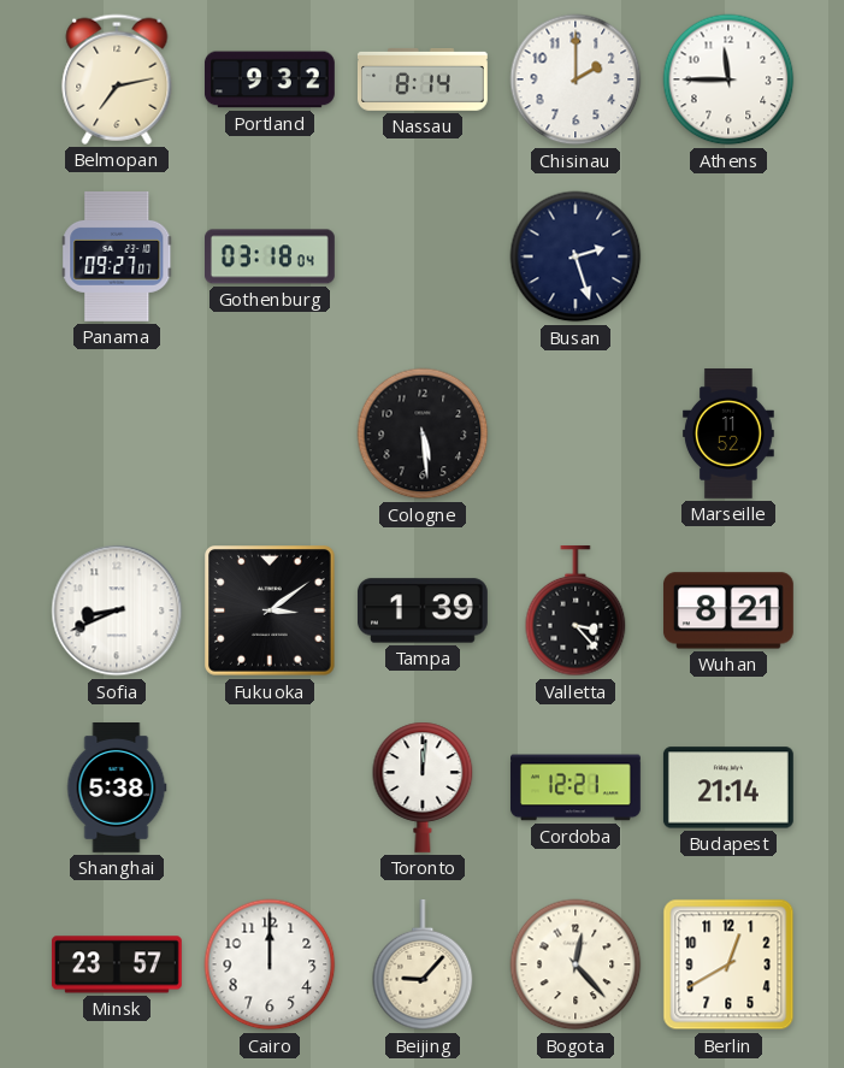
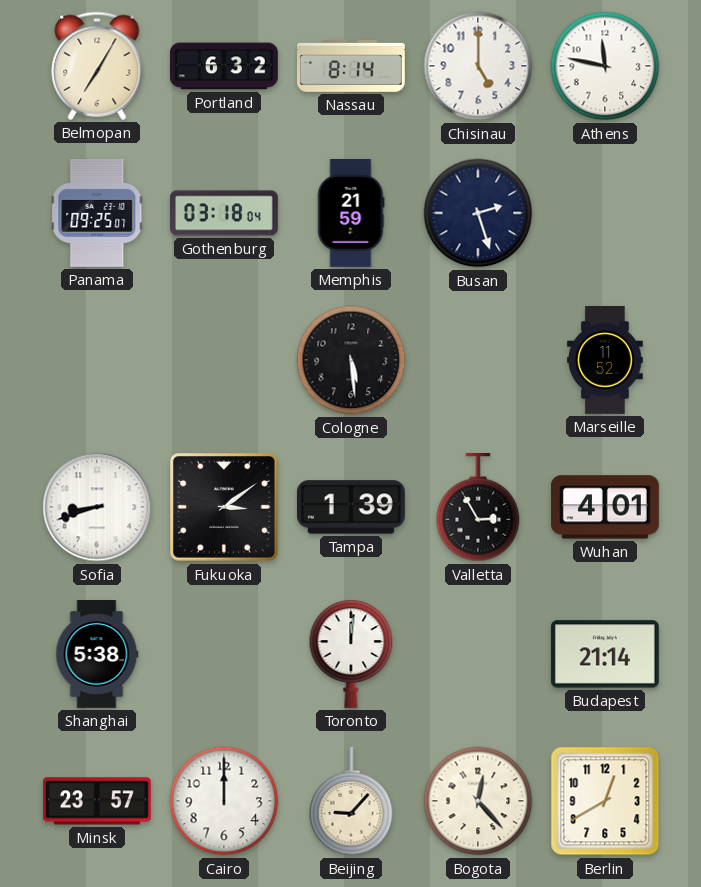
Belmopan: 7:13 -> 7:05 (97, 66)
Portland: 9:32 -> 6:32 (224, 66)
Chisinau: 2:00 -> 5:00 (478, 66)
Athens: 11:45 -> 11:47 (605, 66)
Panama: 09:27 -> 09:25 (97, 213)
Memphis: none -> 21:59 (351, 214)
Sofia: 8:41 -> 8:42 (97, 507)
Valletta: 3:23 -> 2:55 (478, 507)
Wuhan: 8:21 -> 4:01 (605, 507)
Cordoba: 12:21 -> none (577, 787)
